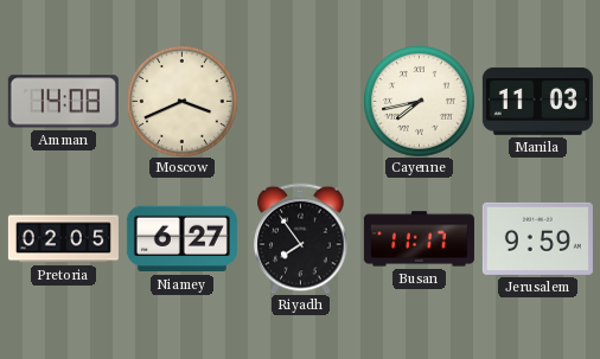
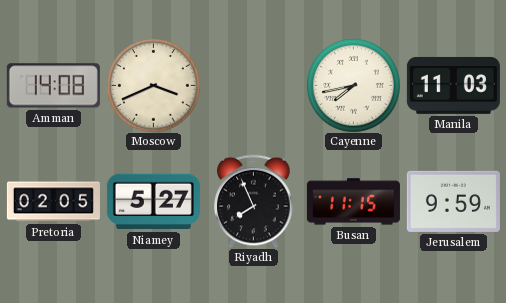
Niamey: 6:27 -> 5:27 (153, 202)
Riyadh: 7:54 -> 7:56 (254, 201)
Busan: 11:17 -> 11:15 (353, 202)
